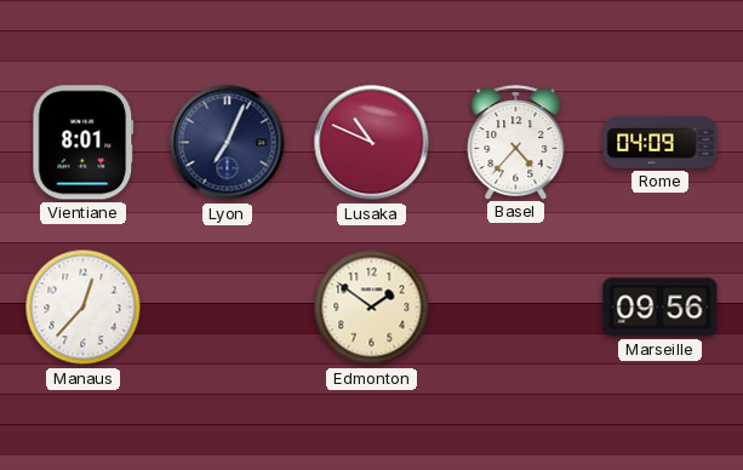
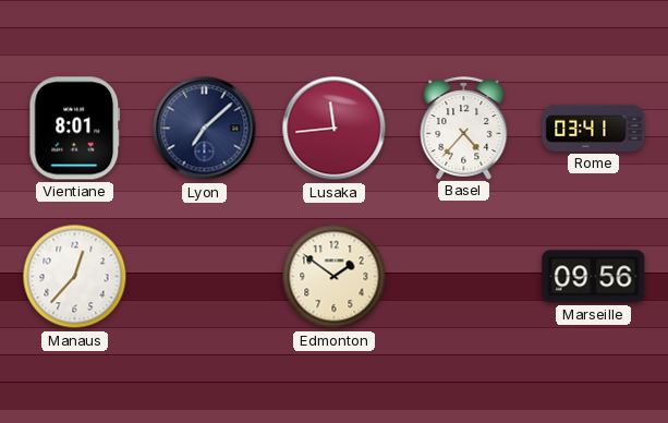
Lyon: 7:04 -> 7:08 (205, 129)
Lusaka: 10:49 -> 11:44 (335, 129)
Rome: 04:09 -> 03:41 (594, 128)
